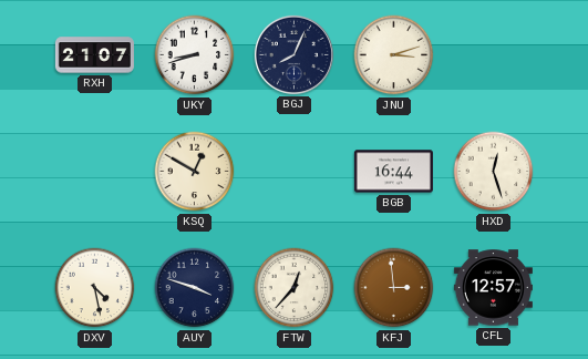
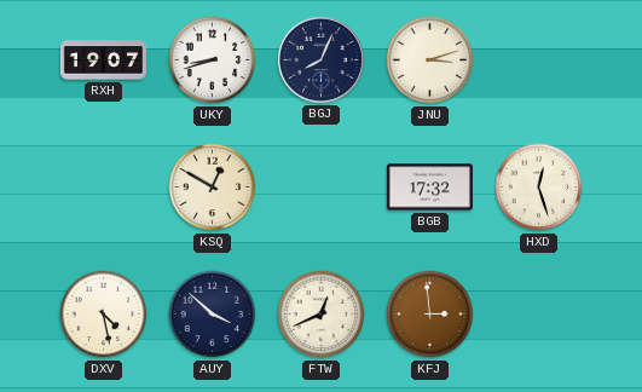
RXH: 21:07 -> 19:07 (103, 60)
BGB: 16:44 -> 17:32 (429, 188)
AUY: 3:48 -> 3:52 (213, 315)
FTW: 12:37 -> 12:41 (322, 315)
CFL: 12:57 -> none (493, 288)
